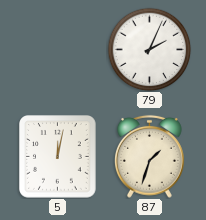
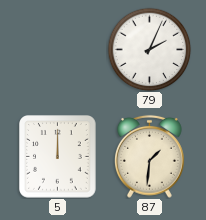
5: 12:02 -> 12:00 (58, 157)
87: 1:33 -> 1:31 (150, 156)
